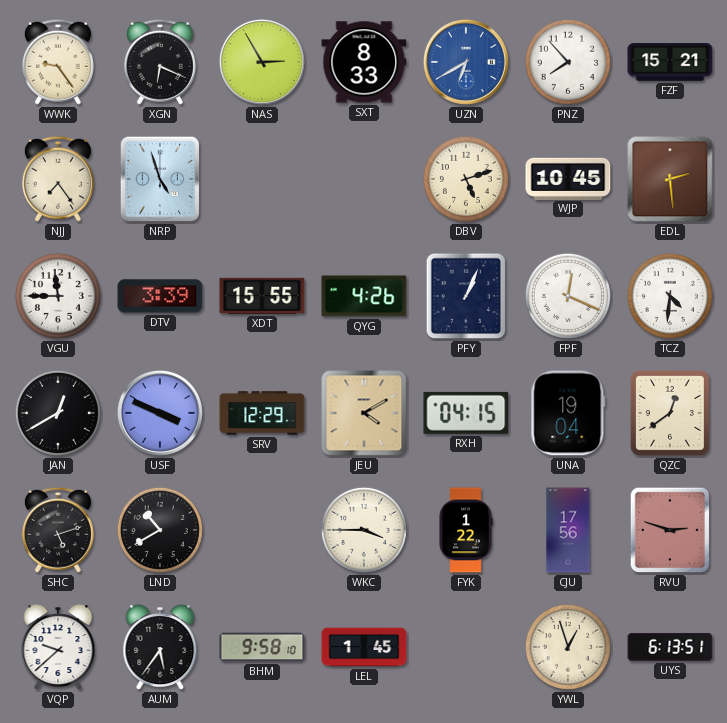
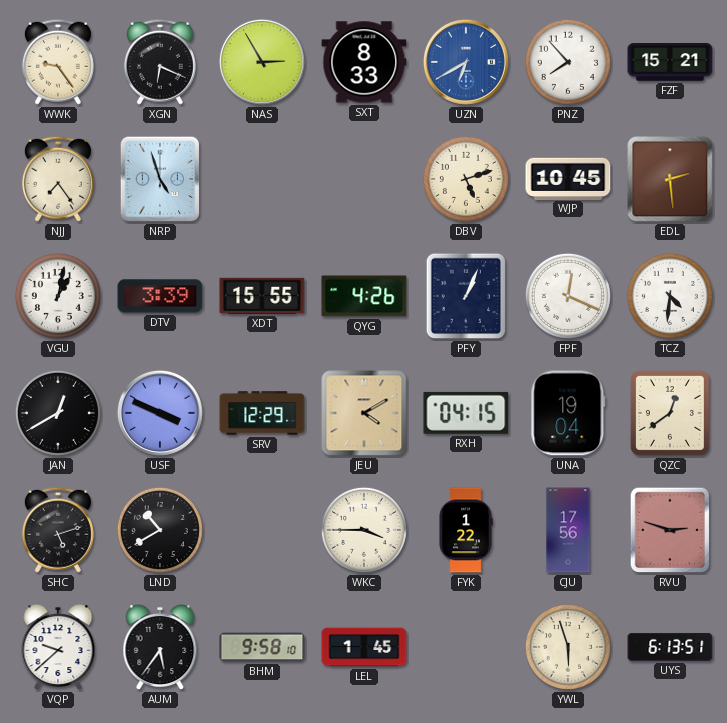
VGU: 11:45 -> 1:02 (58, 296)
YWL: 12:57 -> 5:57 (568, 647)
